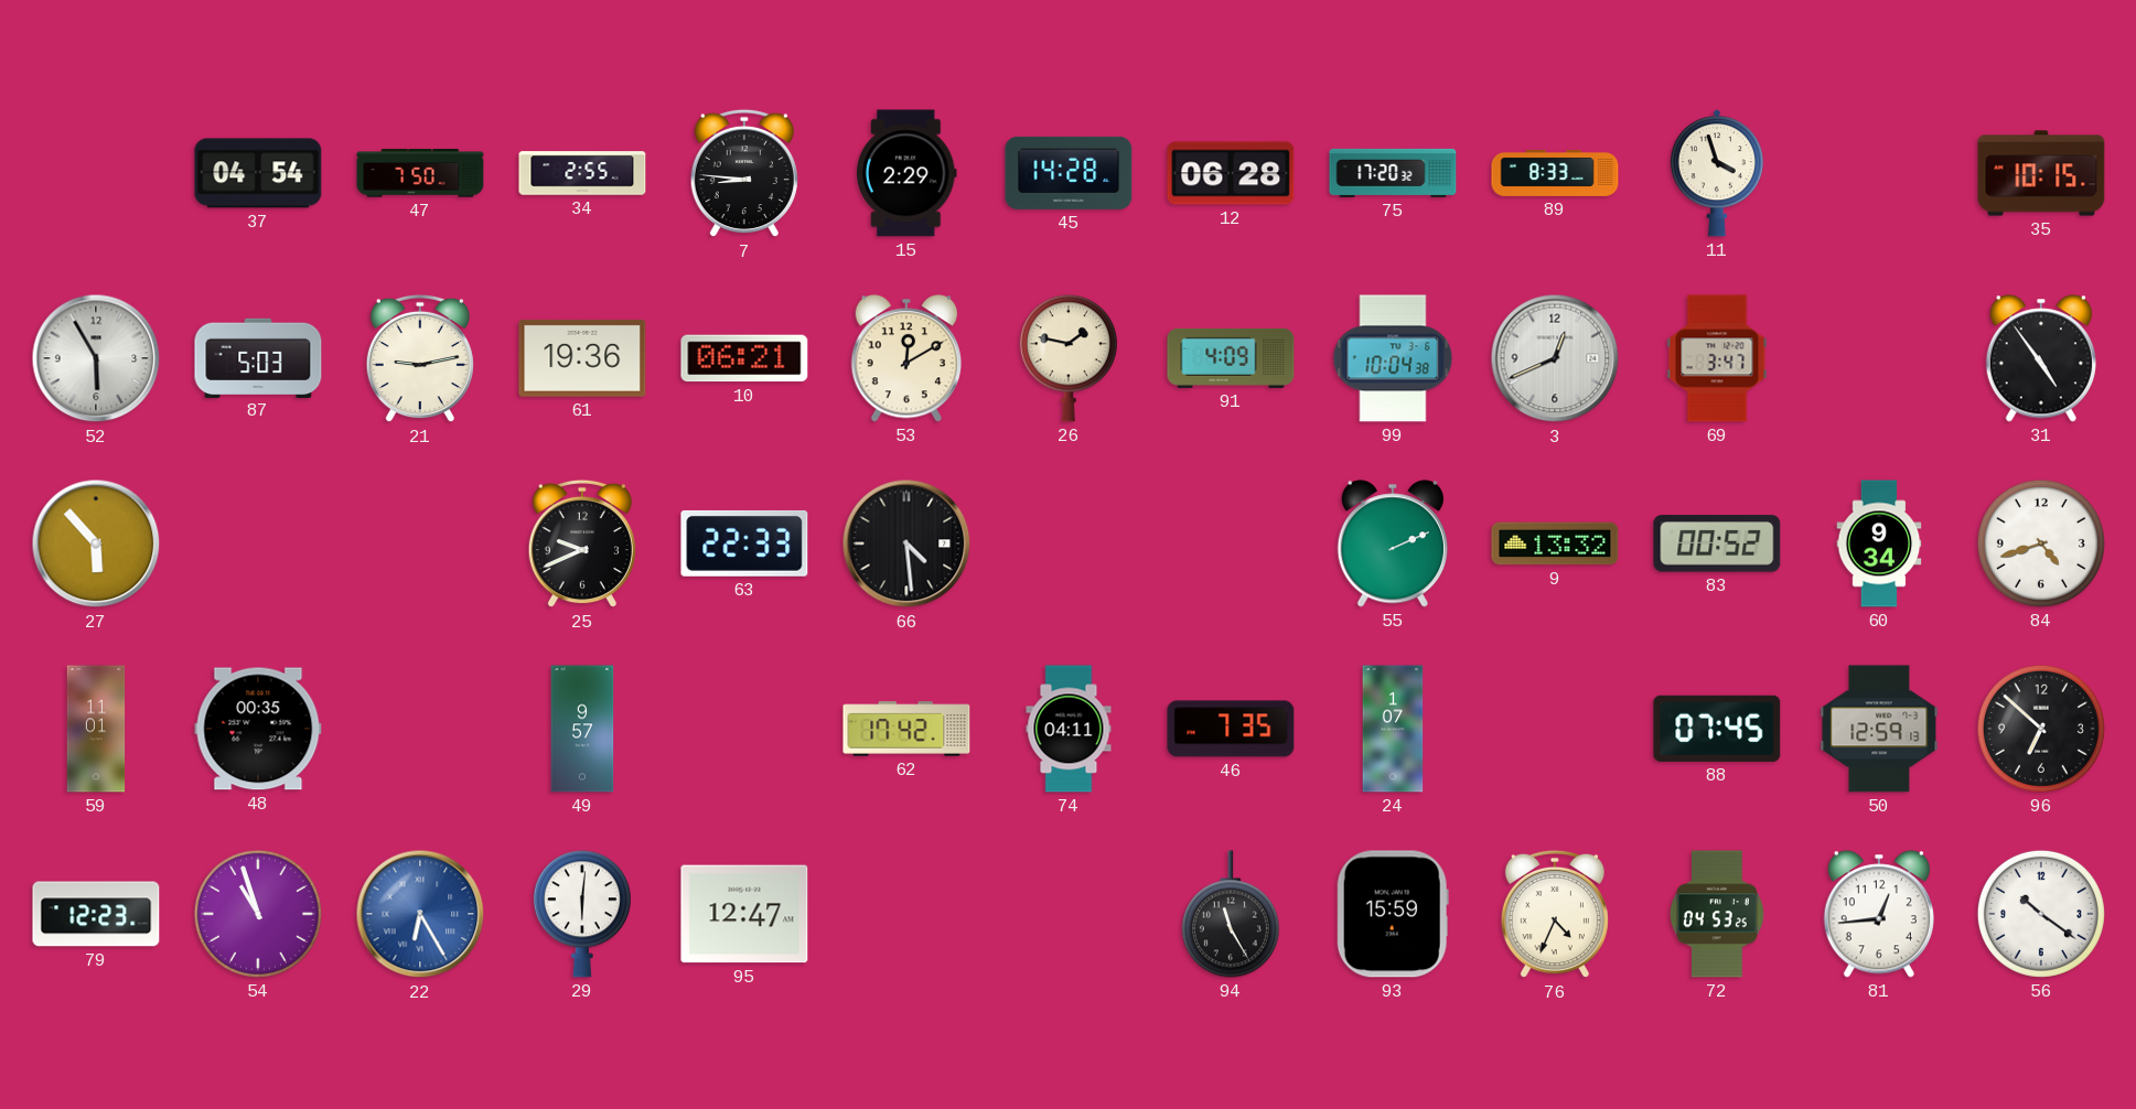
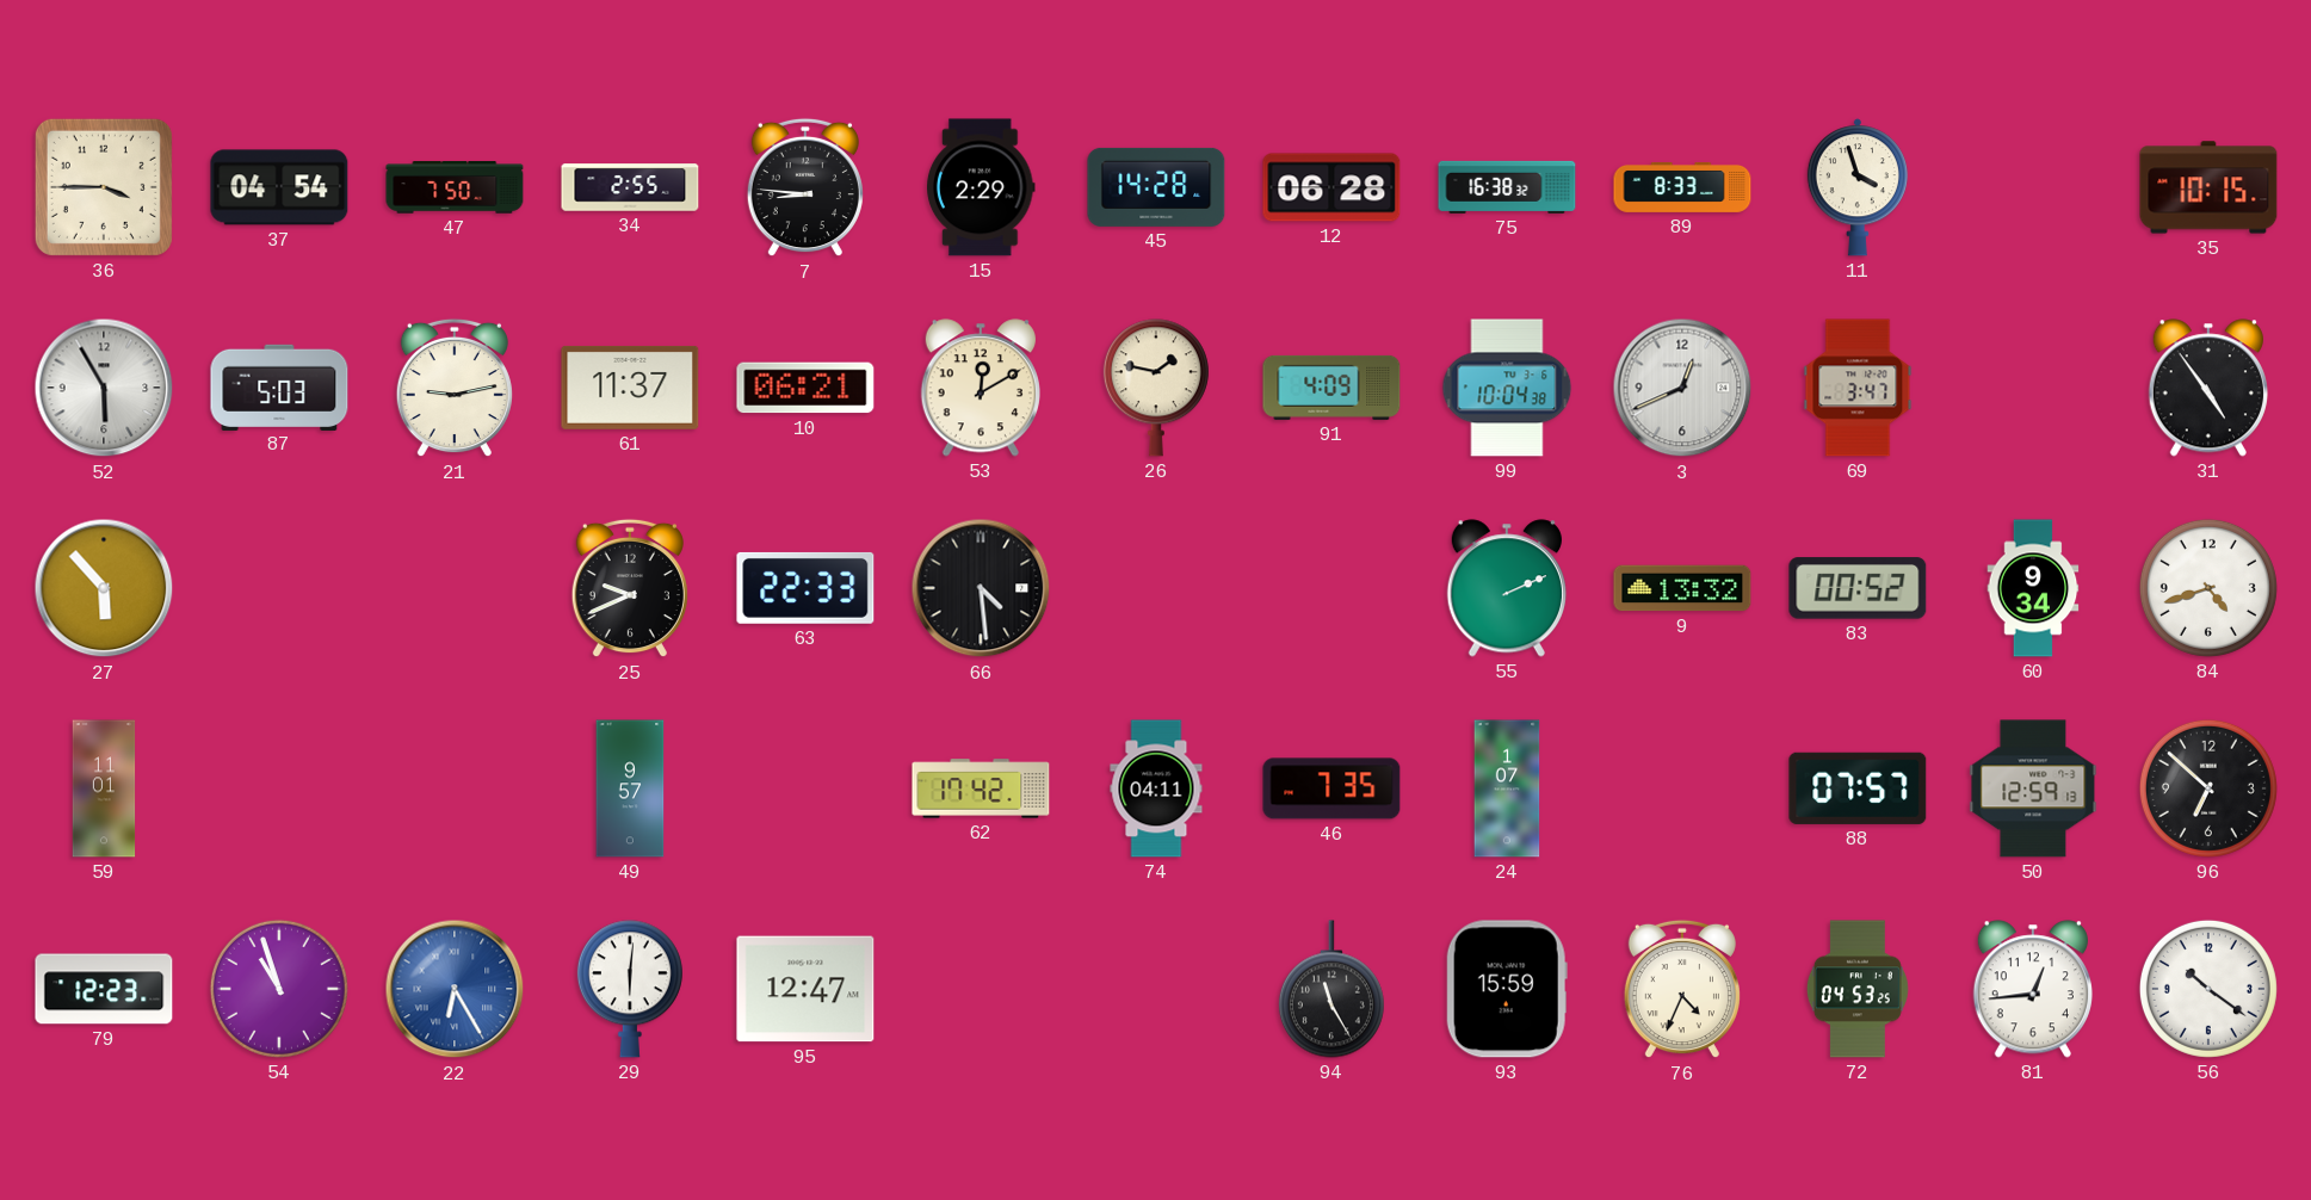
36: none -> 3:45 (104, 187)
75: 17:20 -> 16:38 (1507, 187)
61: 19:36 -> 11:37 (630, 388)
48: 00:35 -> none (258, 729)
88: 07:45 -> 07:57 (1858, 788)
